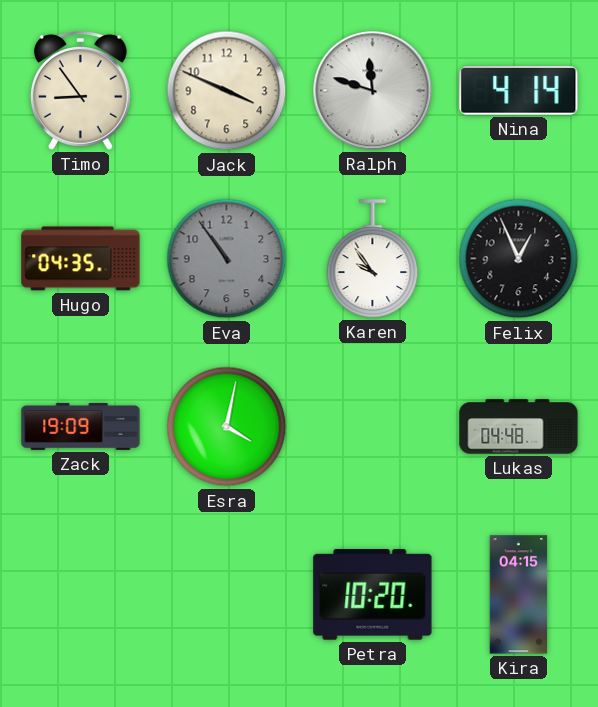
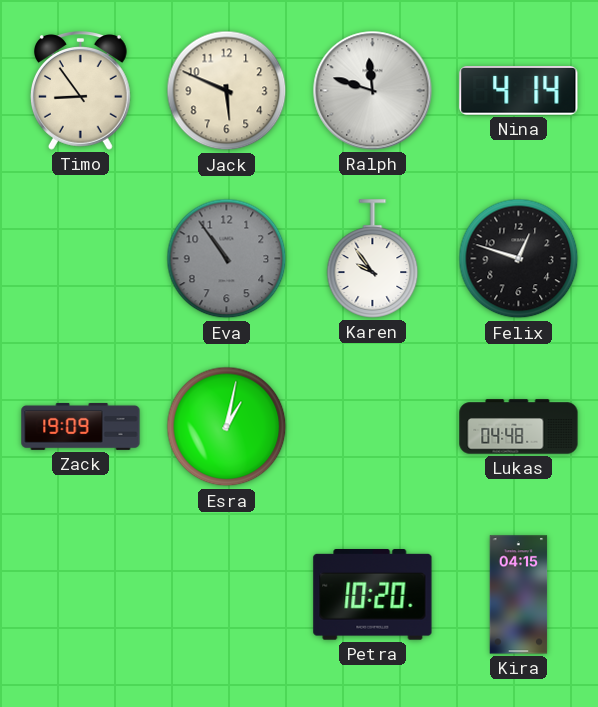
Jack: 3:49 -> 5:49 (227, 91)
Hugo: 04:35 -> none (81, 259)
Felix: 12:56 -> 12:48 (519, 259)
Esra: 4:02 -> 1:02 (227, 427)
